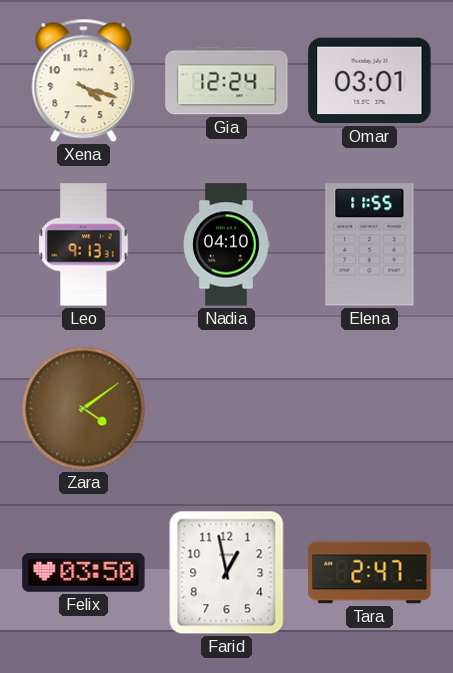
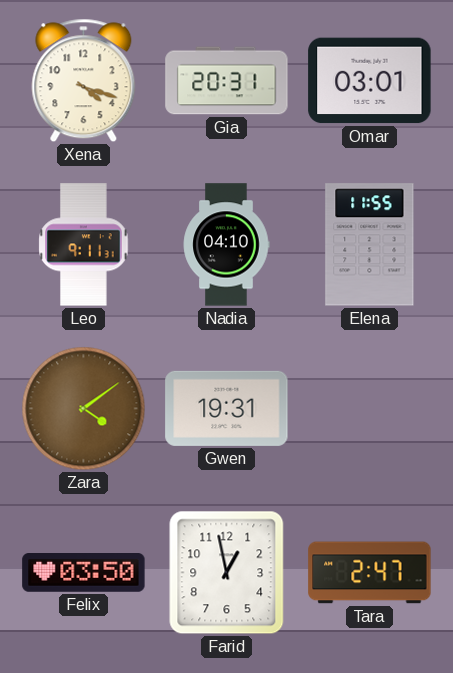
Gia: 12:24 -> 20:31 (227, 81)
Leo: 9:13 -> 9:11 (84, 245)
Gwen: none -> 19:31 (227, 408)
